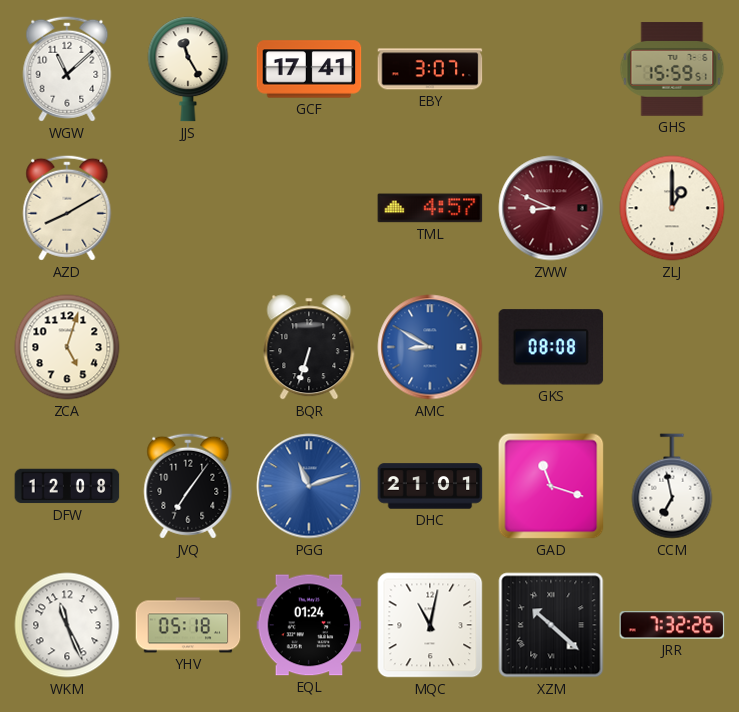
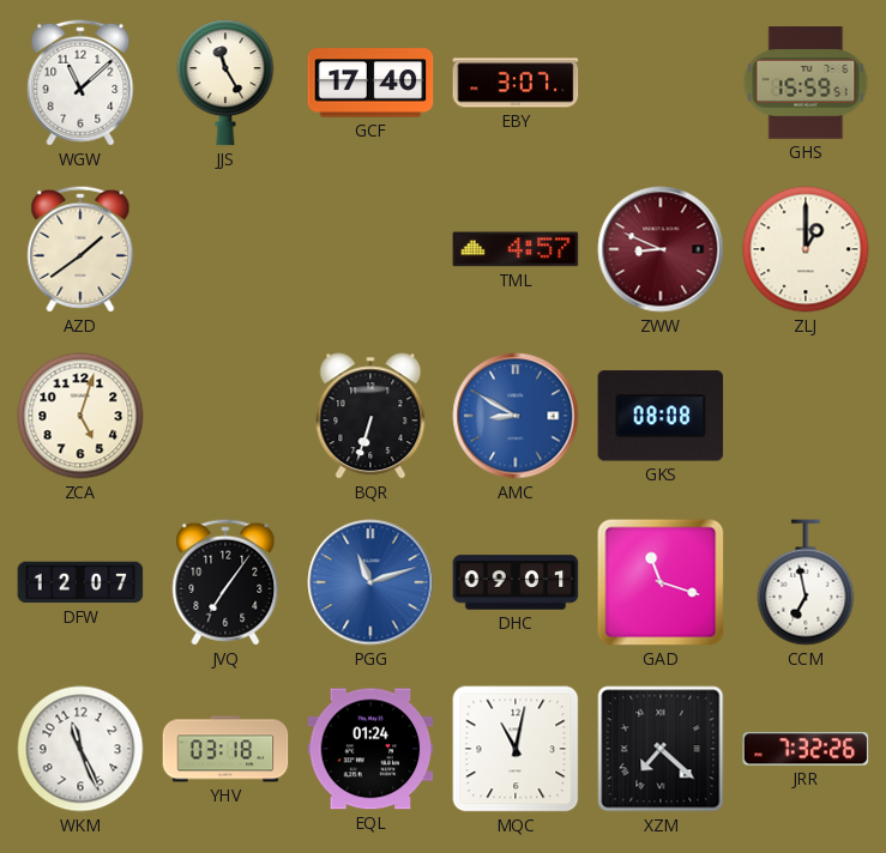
GCF: 17:41 -> 17:40 (370, 83)
AZD: 8:10 -> 1:39 (80, 249)
DFW: 12:08 -> 12:07 (80, 582)
DHC: 21:01 -> 09:01 (516, 582)
YHV: 05:18 -> 03:18 (225, 749)
XZM: 10:22 -> 7:22 (661, 749)
